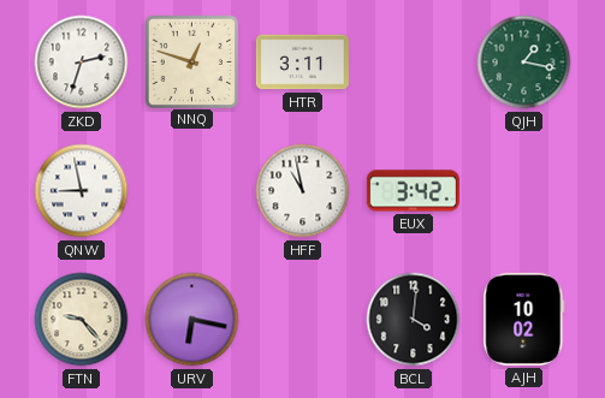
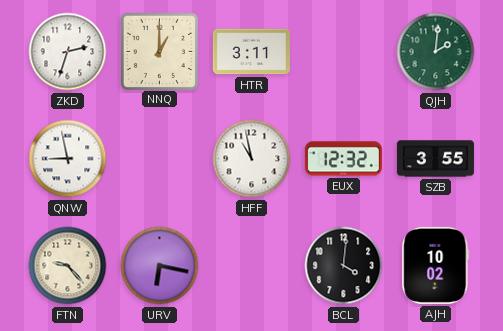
NNQ: 12:48 -> 1:00 (159, 51)
QJH: 1:17 -> 2:01 (436, 52)
EUX: 3:42 -> 12:32 (343, 159)
SZB: none -> 3:55 (435, 159)
